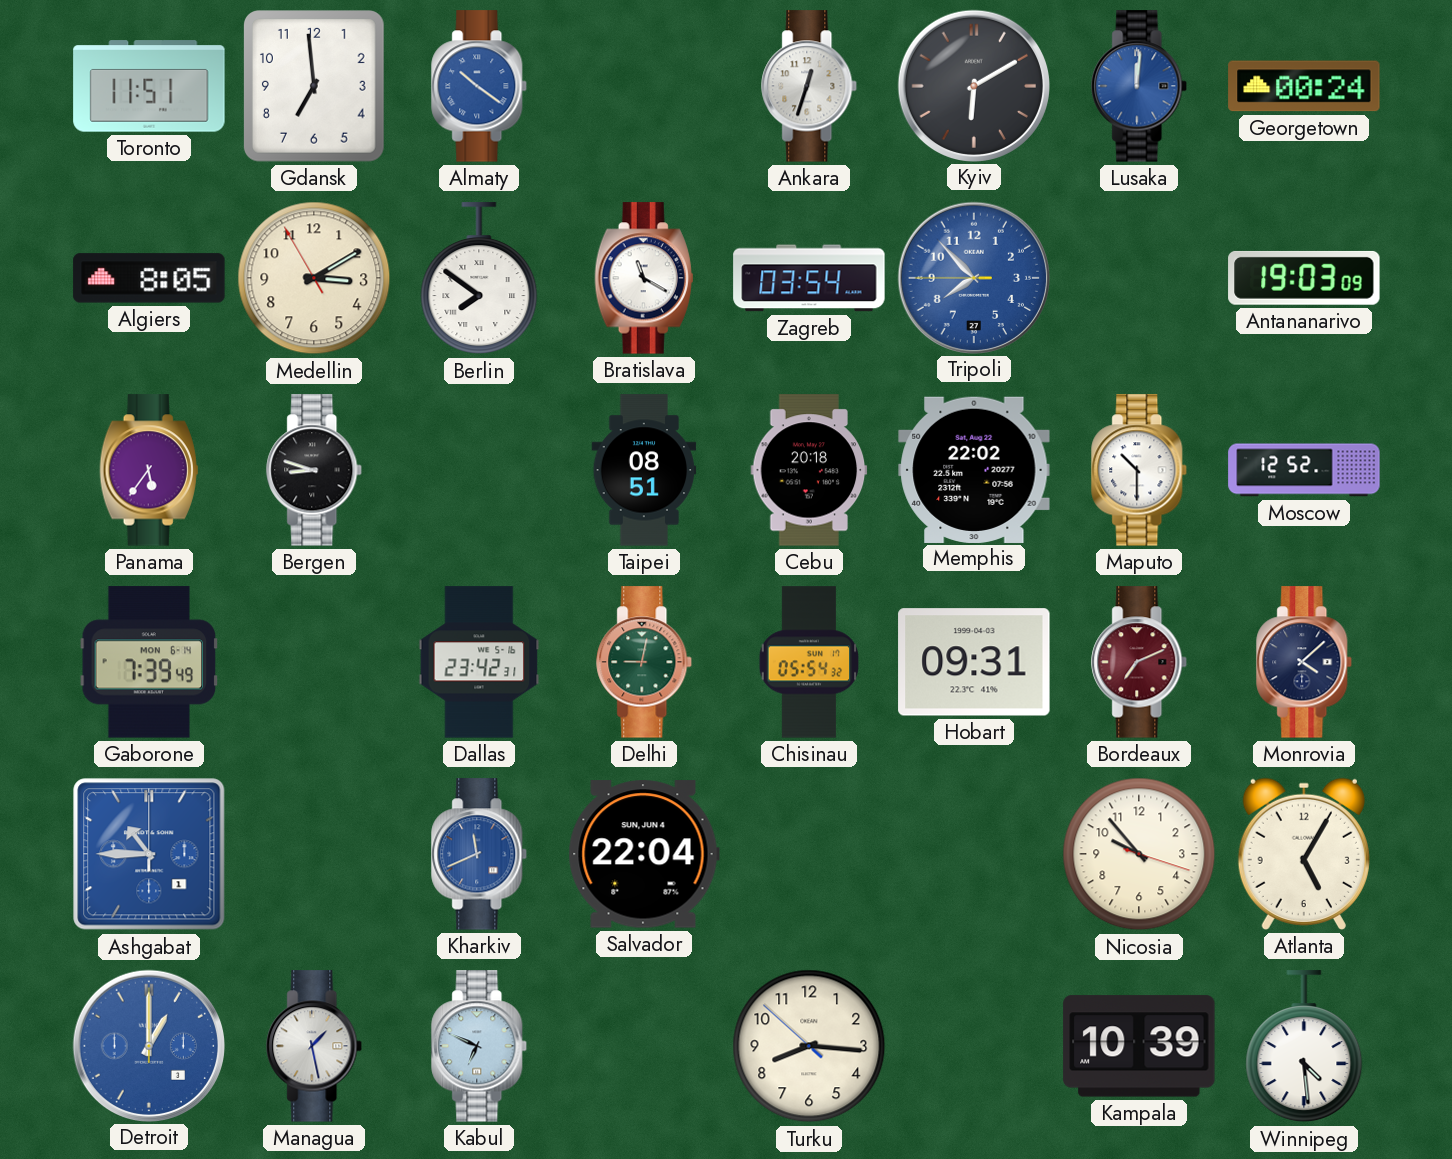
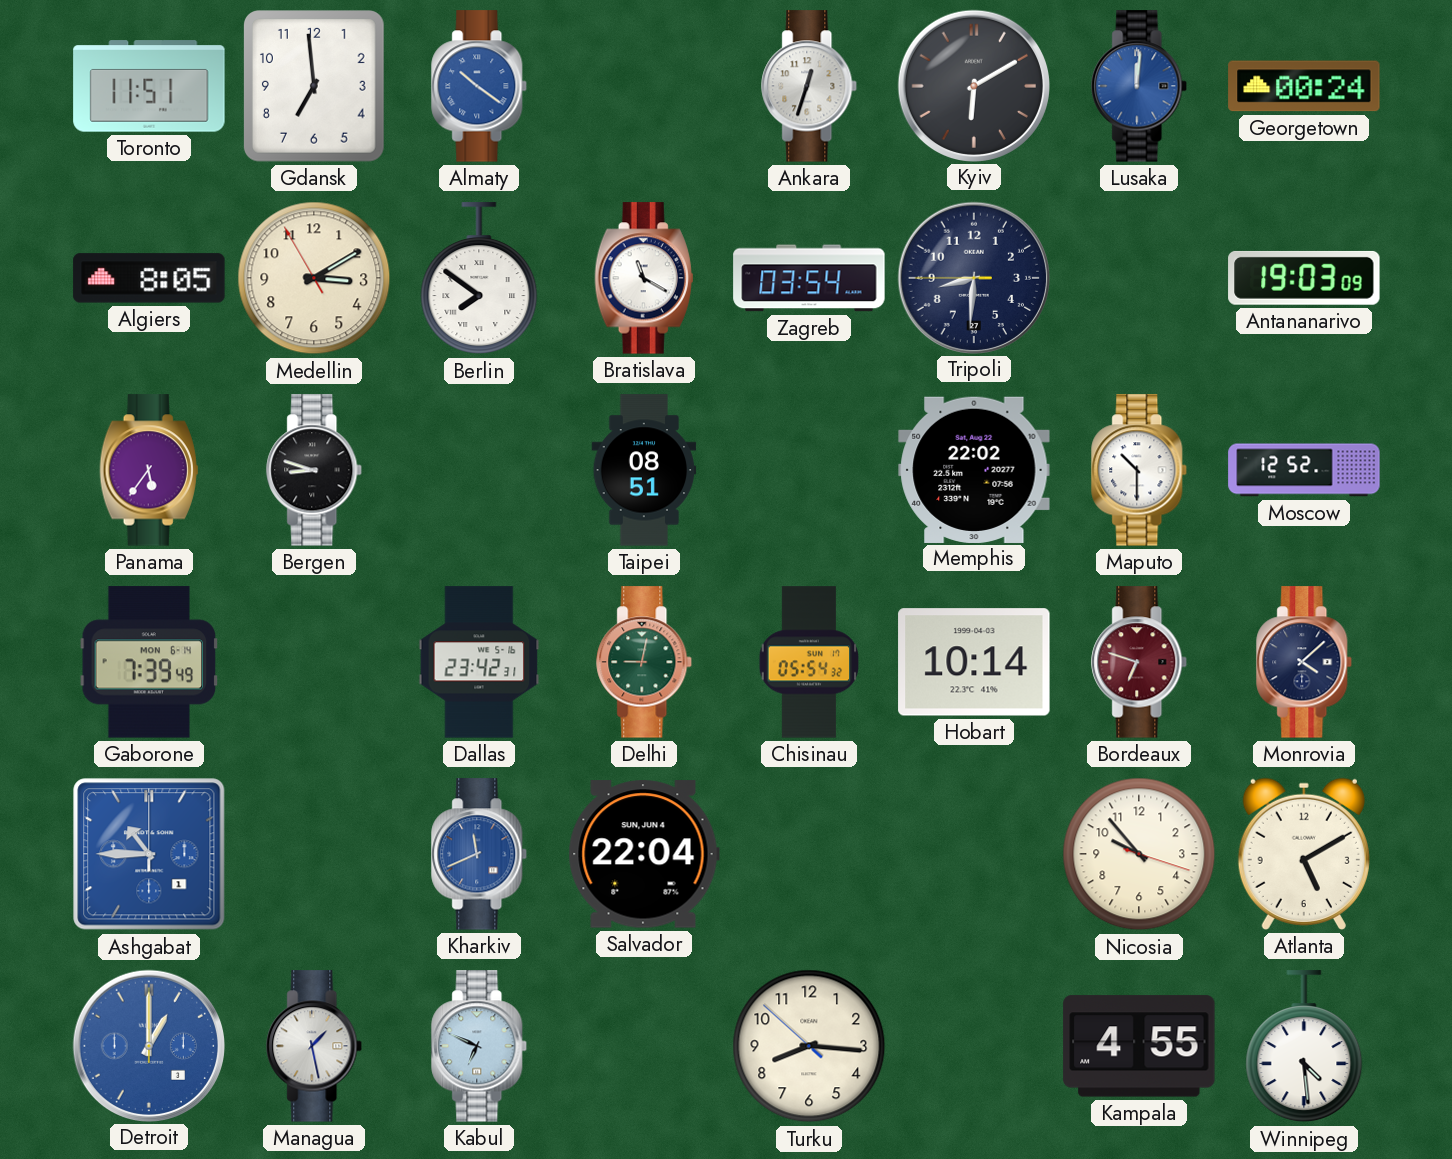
Tripoli: 7:52 -> 8:30 (973, 277)
Tripoli dial: blue -> navy (973, 277)
Cebu: 20:18 -> none (809, 470)
Hobart: 09:31 -> 10:14 (974, 662)
Bordeaux: 7:11 -> 6:48 (1140, 662)
Atlanta: 5:05 -> 5:10 (1304, 854)
Kampala: 10:39 -> 4:55 (1139, 1046)
